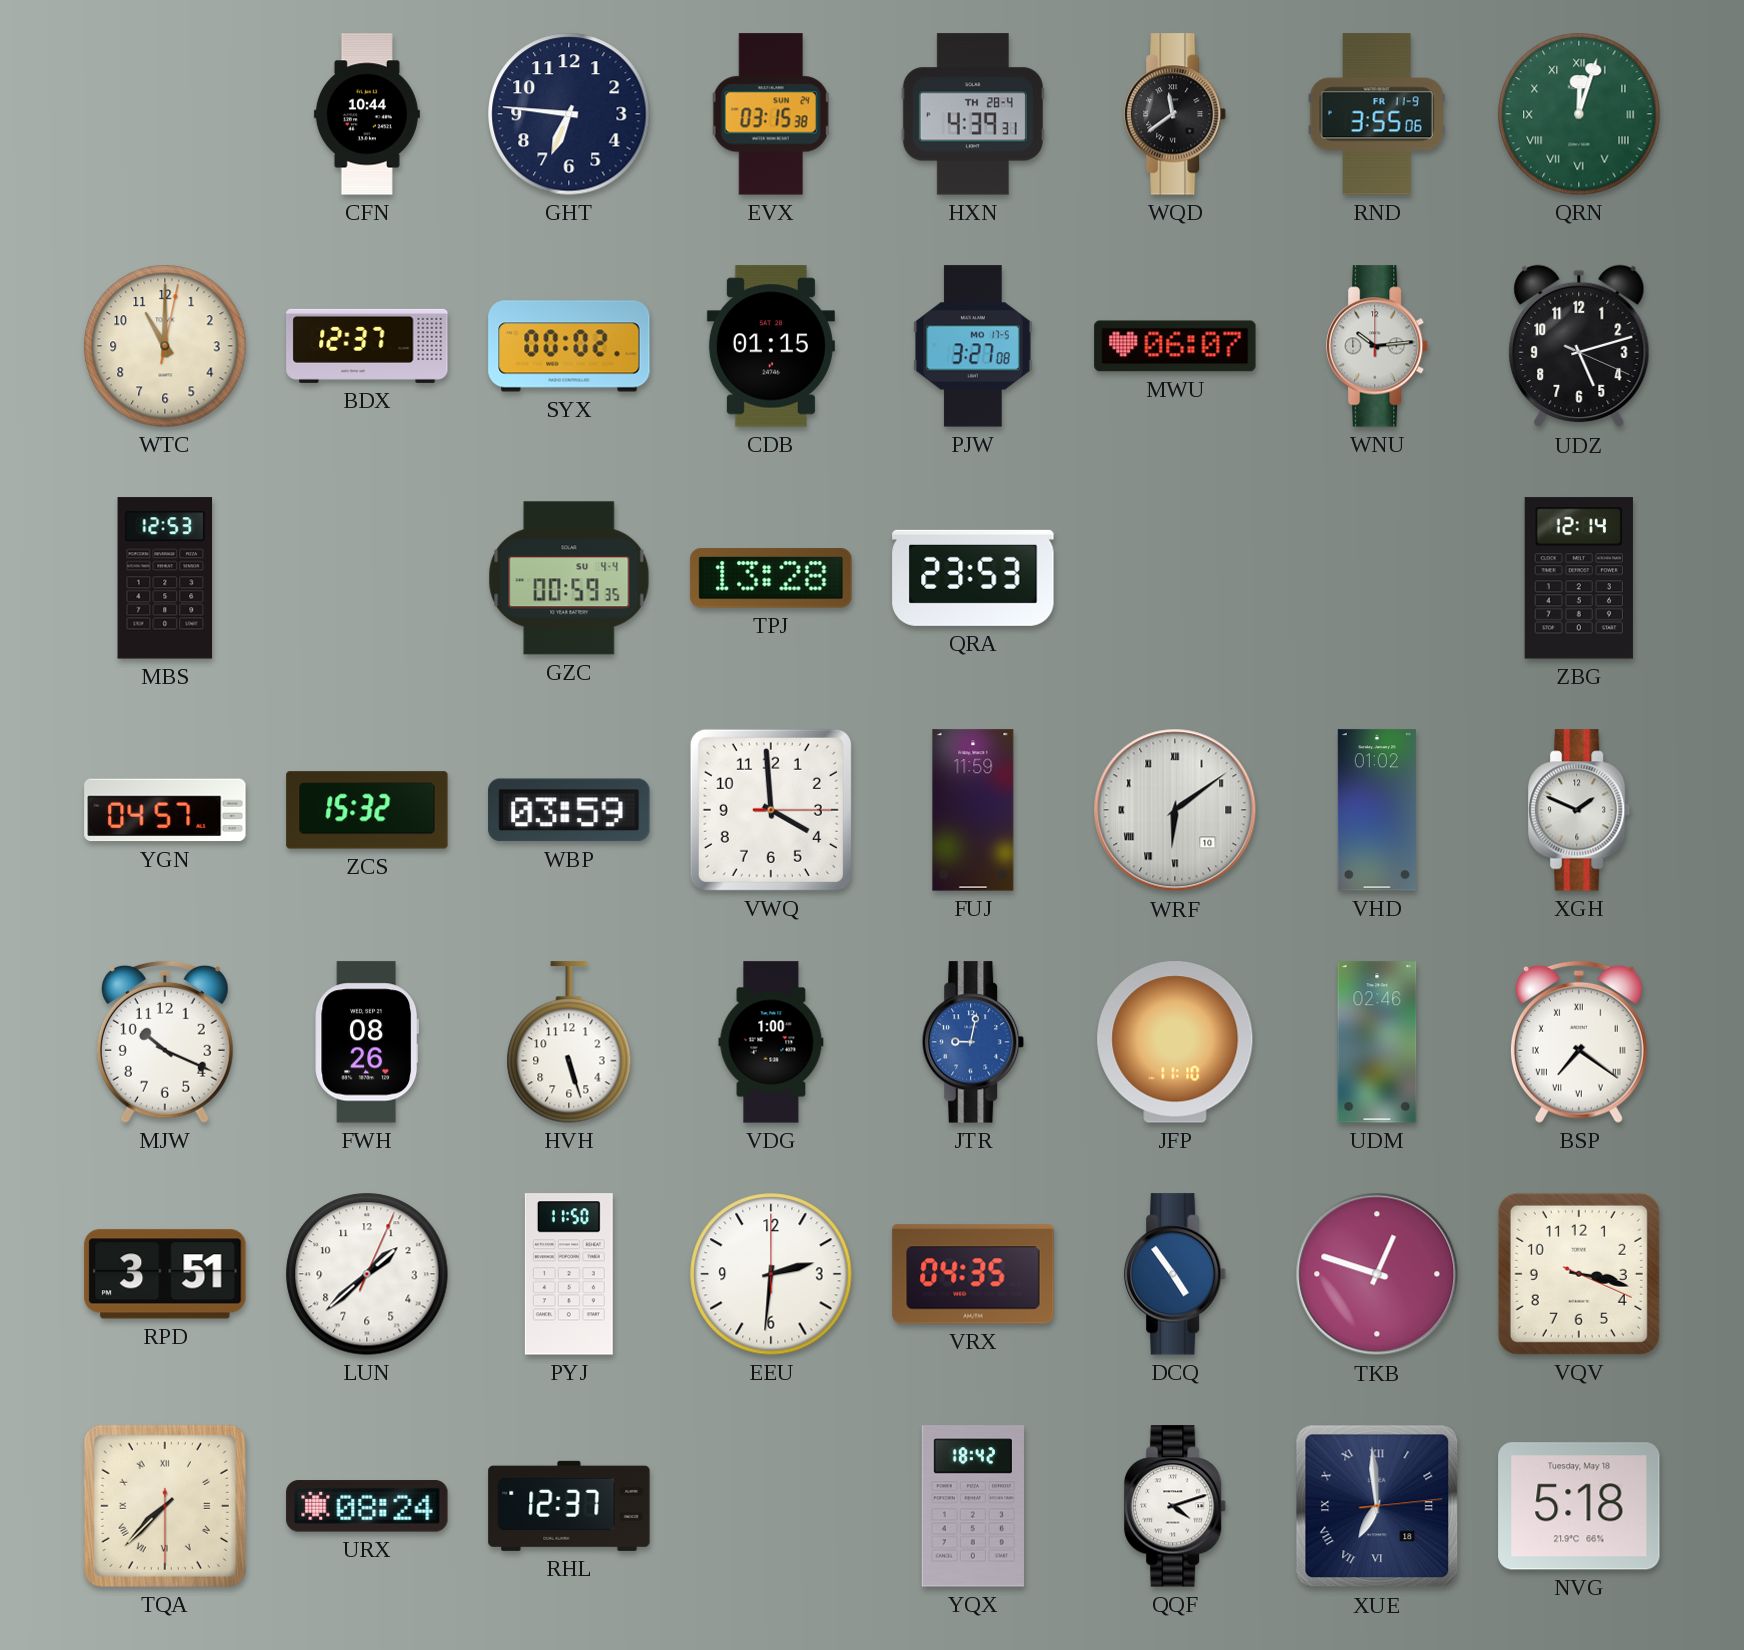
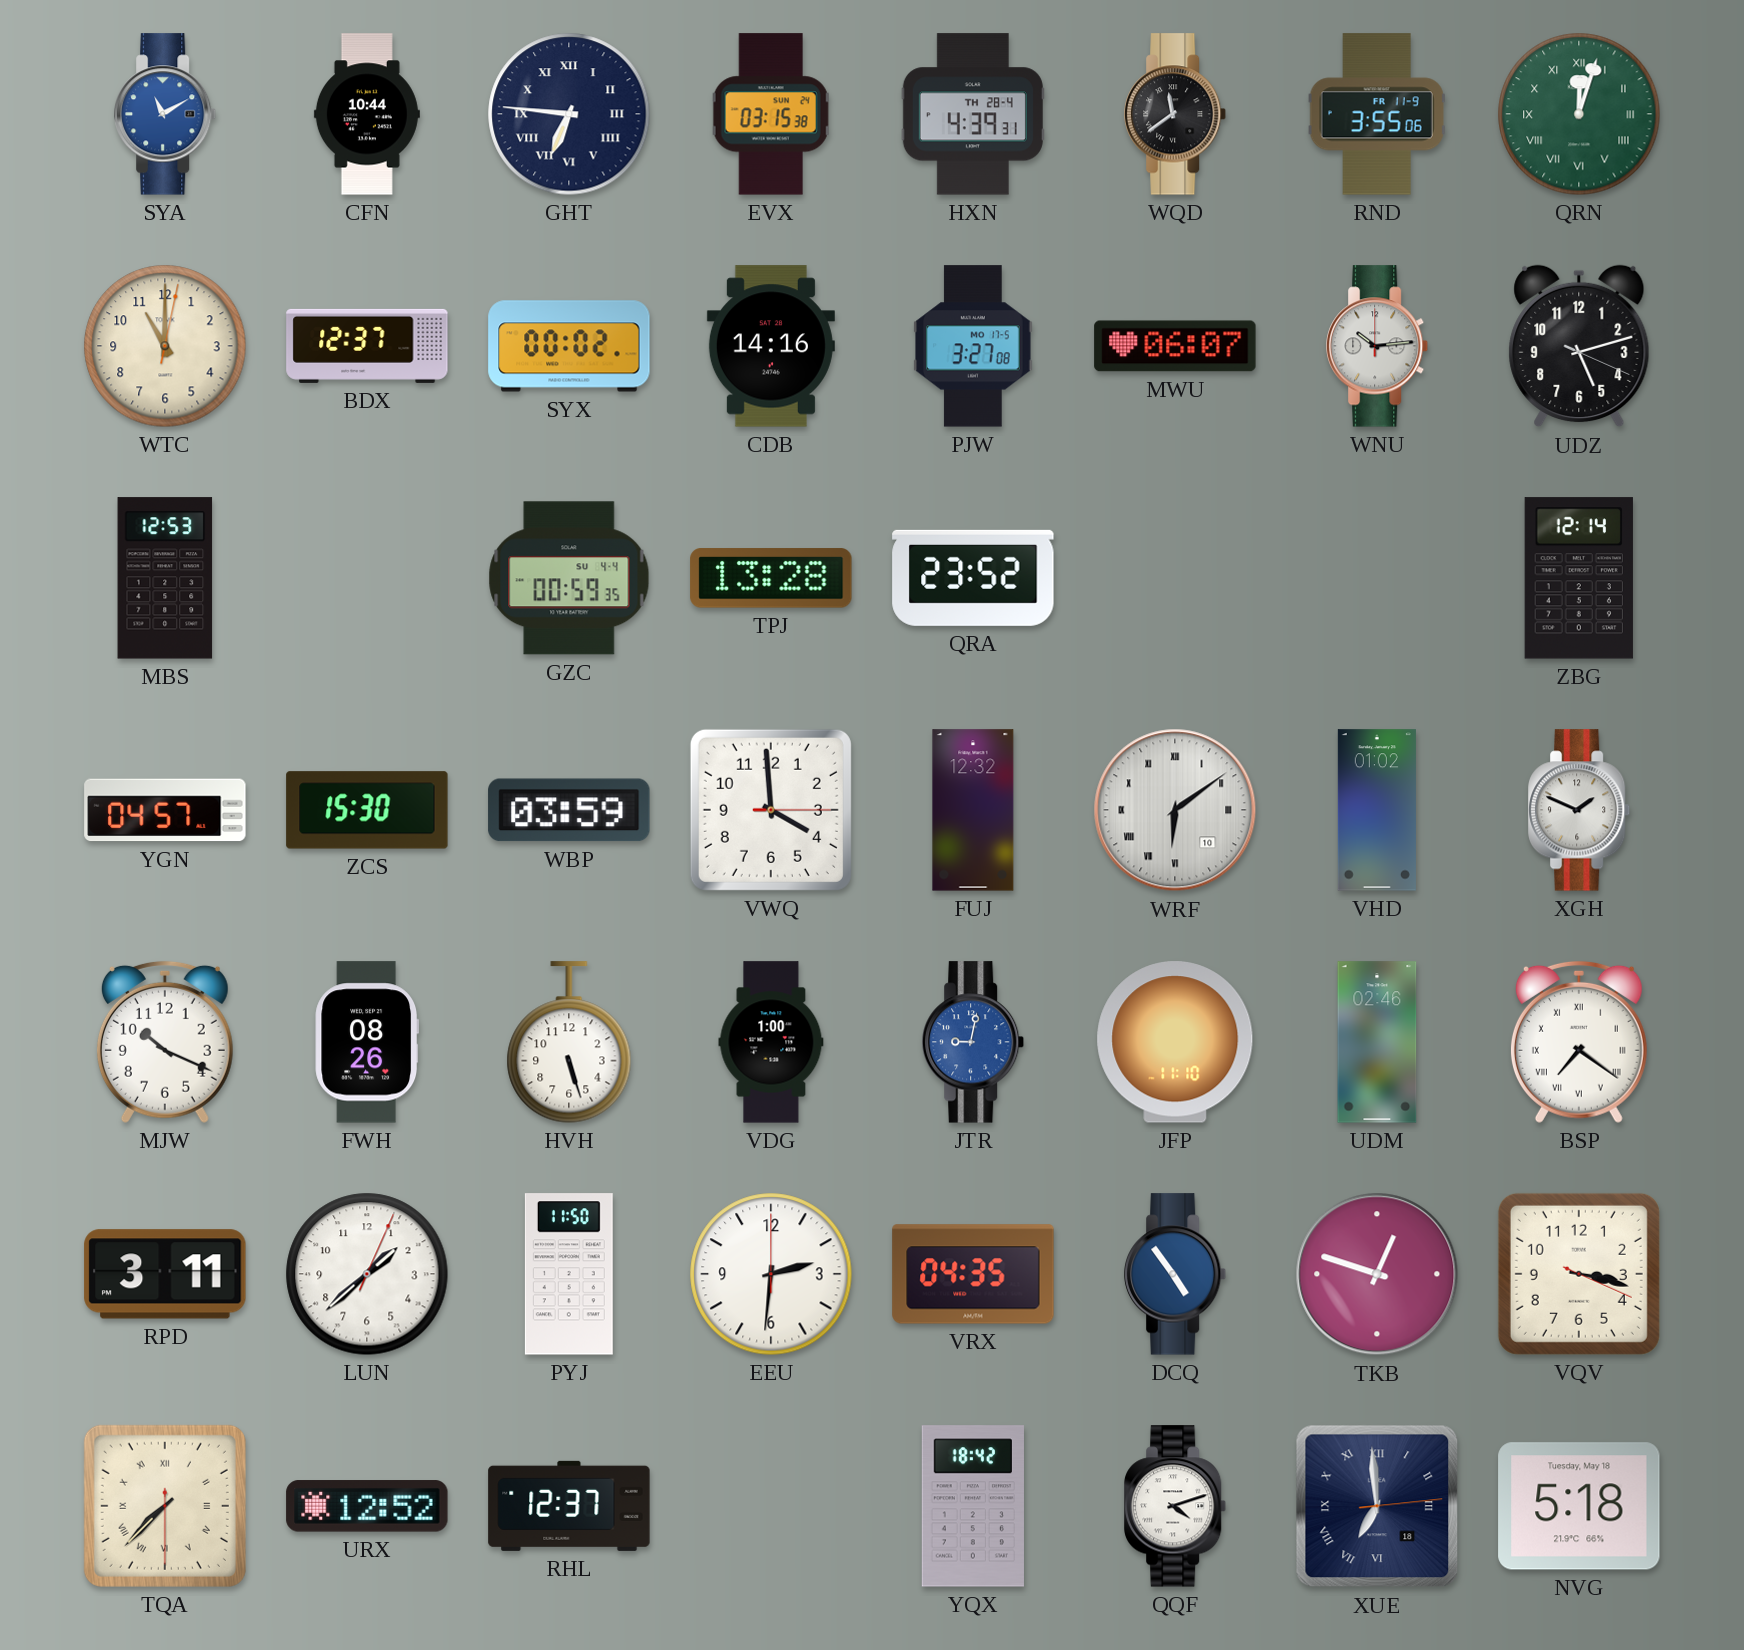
SYA: none -> 11:10 (166, 114)
GHT numerals: Arabic -> Roman (569, 114)
CDB: 01:15 -> 14:16 (771, 346)
QRA: 23:53 -> 23:52 (973, 578)
ZCS: 15:32 -> 15:30 (367, 810)
FUJ: 11:59 -> 12:32 (973, 810)
RPD: 3:51 -> 3:11 (165, 1274)
URX: 08:24 -> 12:52 (367, 1506)
